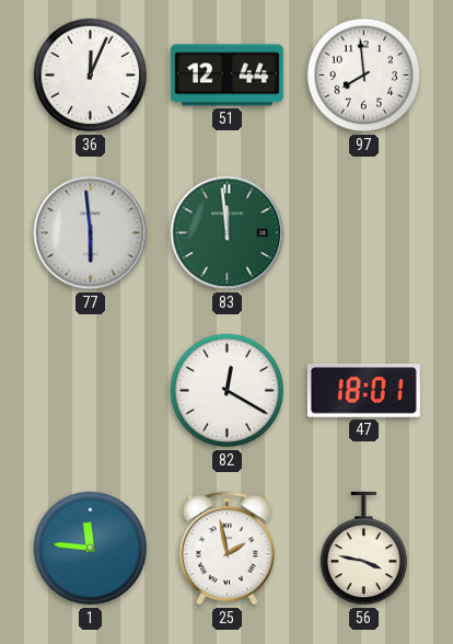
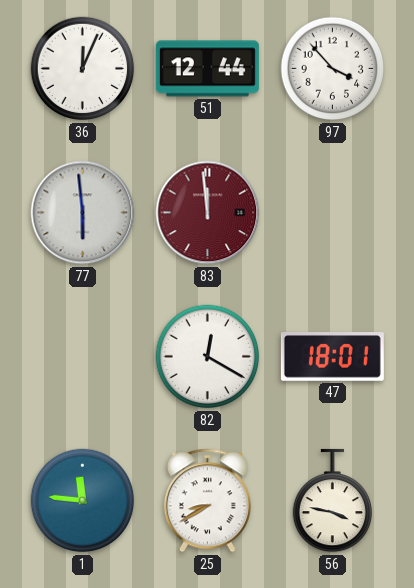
97: 7:59 -> 3:53 (333, 69)
83 dial: green -> burgundy (208, 213)
25: 1:58 -> 8:40 (207, 501)
